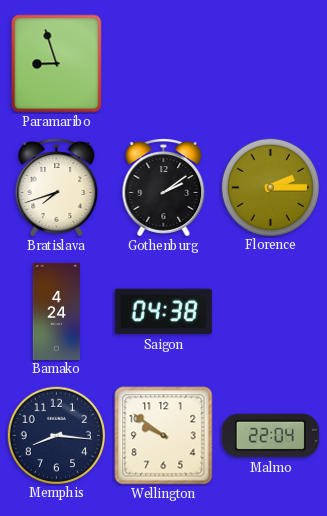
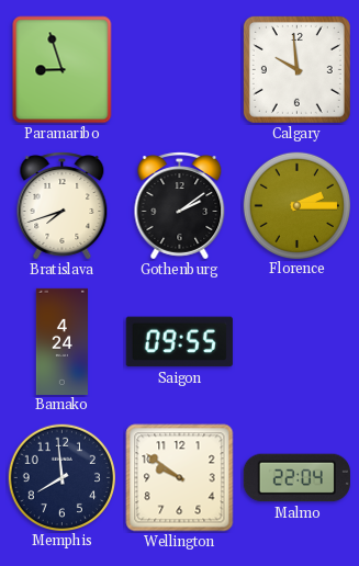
Calgary: none -> 9:59 (296, 69)
Saigon: 04:38 -> 09:55 (179, 342)
Memphis: 8:16 -> 7:59 (61, 477)
